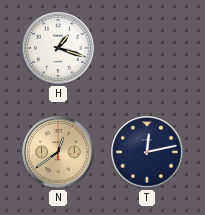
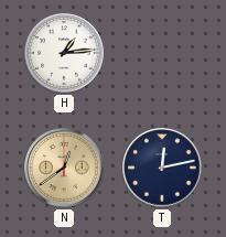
H: 1:18 -> 1:14 (64, 53)
